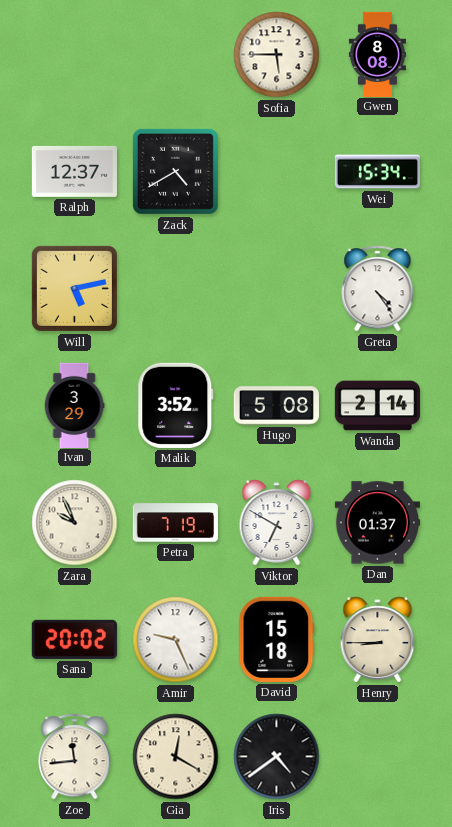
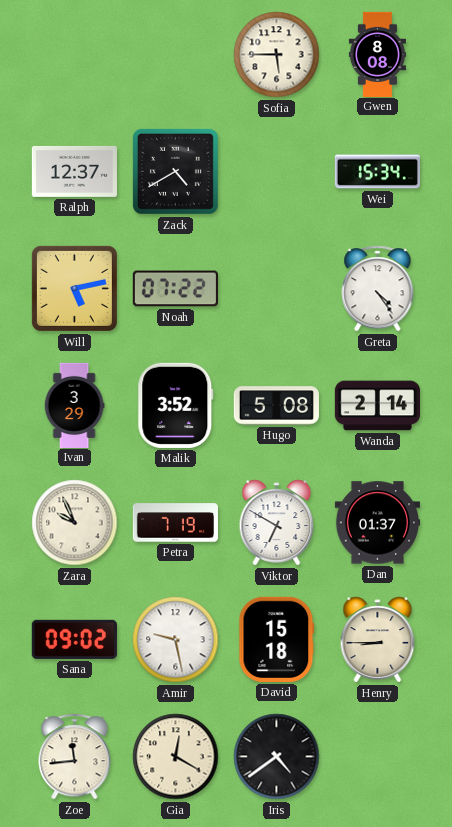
Noah: none -> 07:22 (175, 289)
Sana: 20:02 -> 09:02 (74, 639)
Amir: 9:26 -> 9:28 (176, 640)
